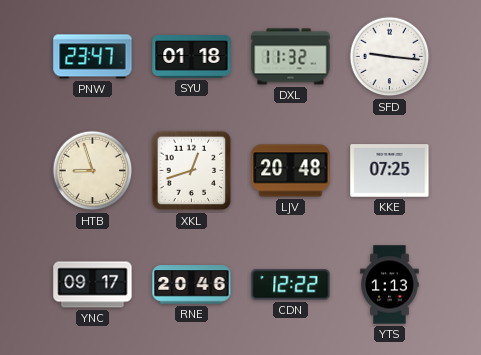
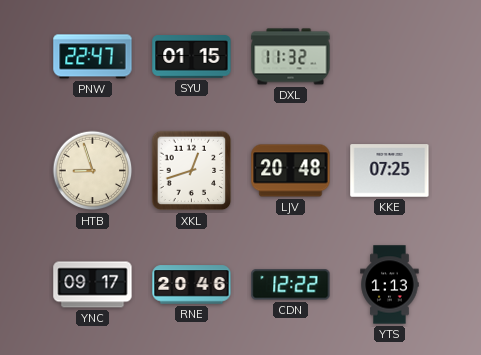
PNW: 23:47 -> 22:47 (93, 57)
SYU: 01:18 -> 01:15 (192, 57)
SFD: 9:16 -> none (390, 57)
